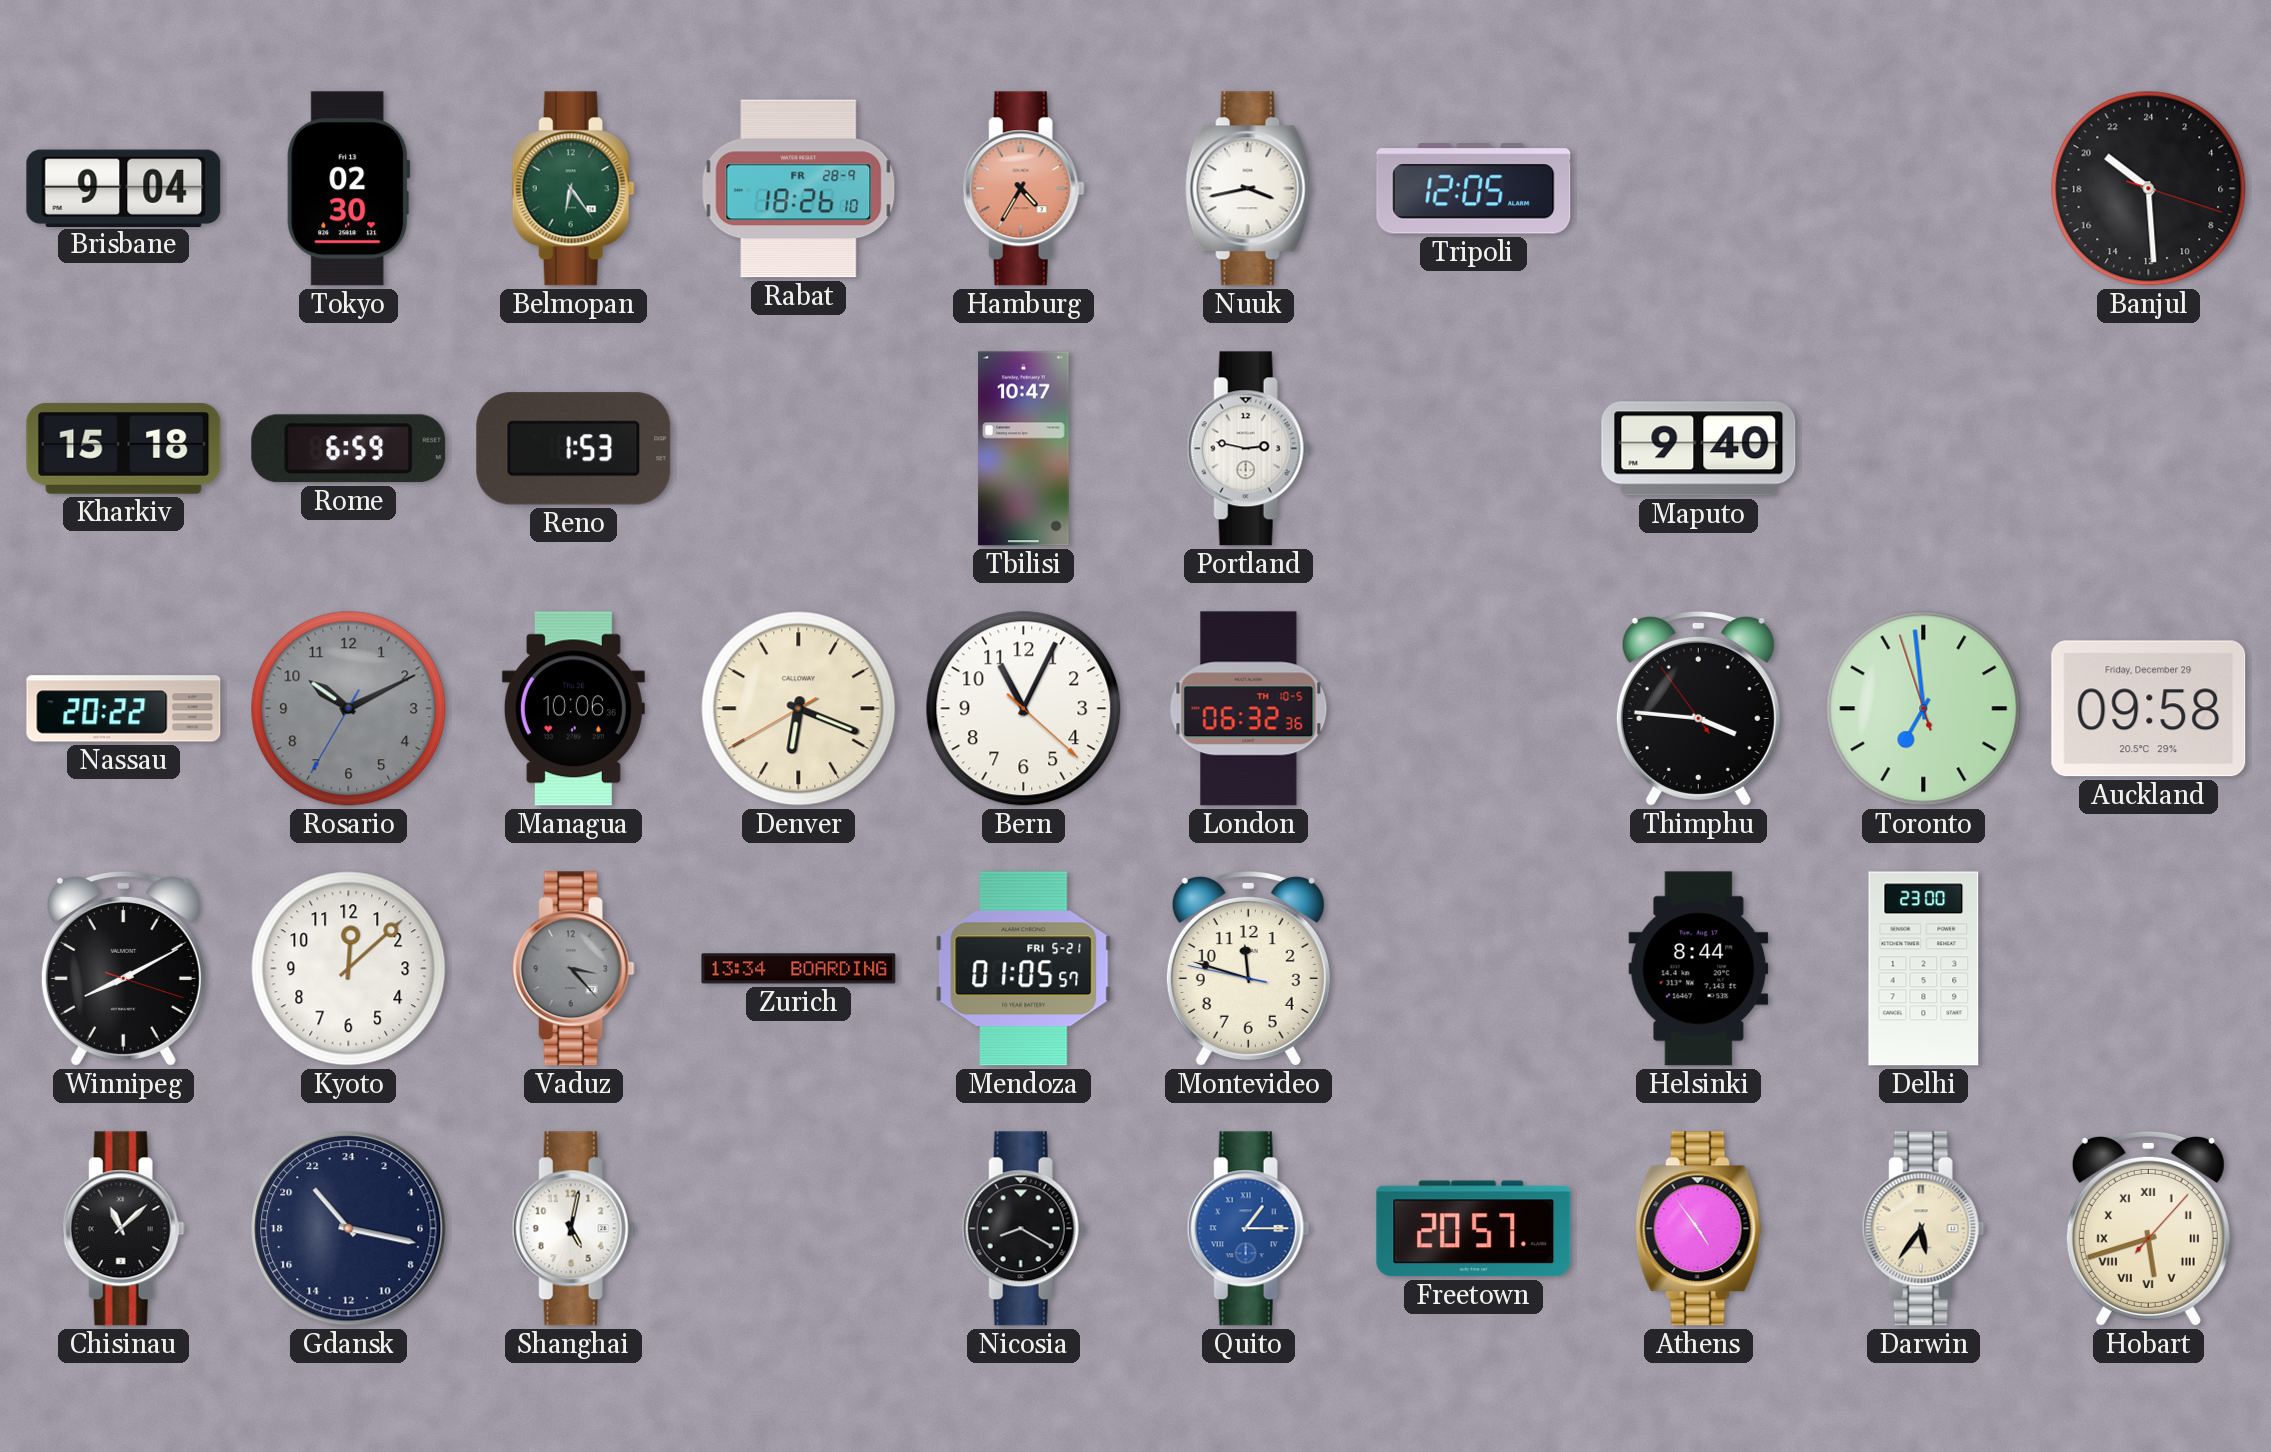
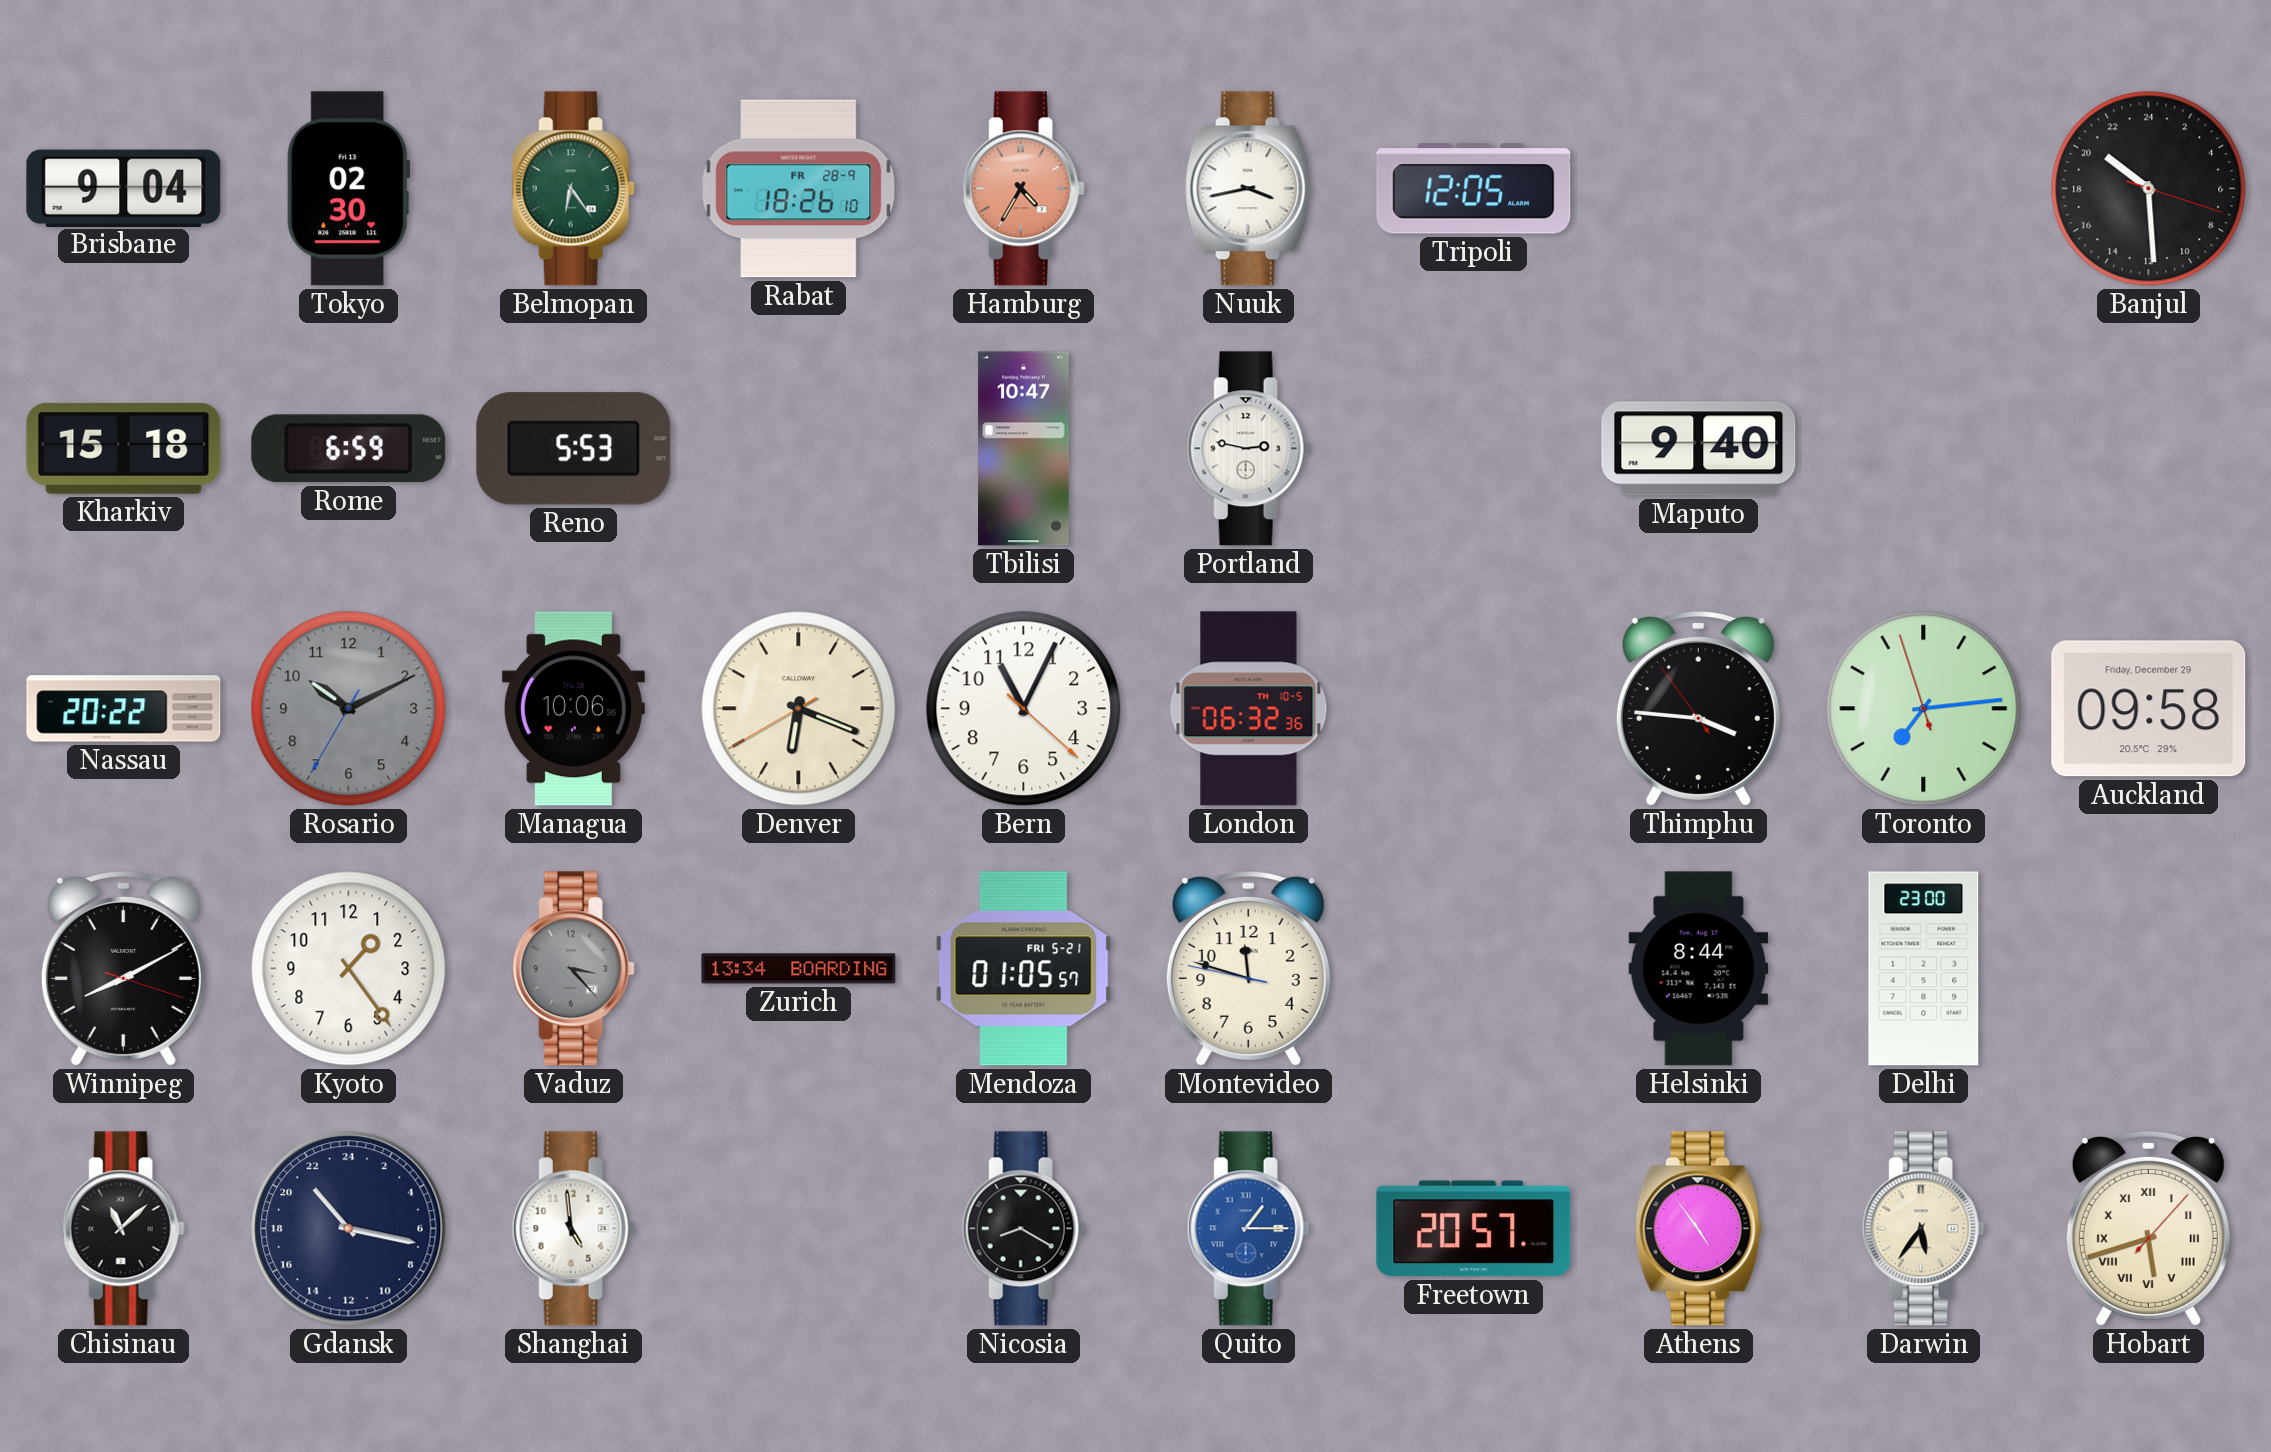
Reno: 1:53 -> 5:53 (574, 449)
Toronto: 6:58 -> 7:13 (1924, 709)
Kyoto: 12:08 -> 1:24 (349, 969)
Shanghai: 5:02 -> 4:59 (573, 1229)
